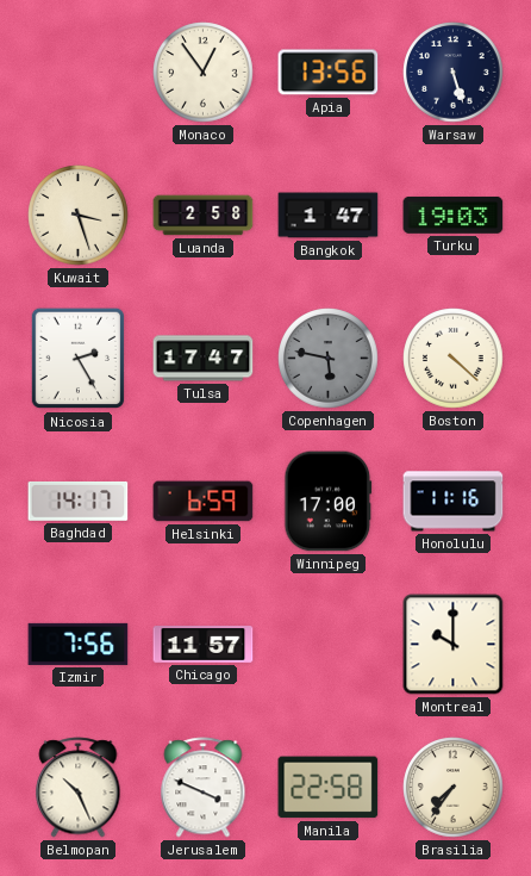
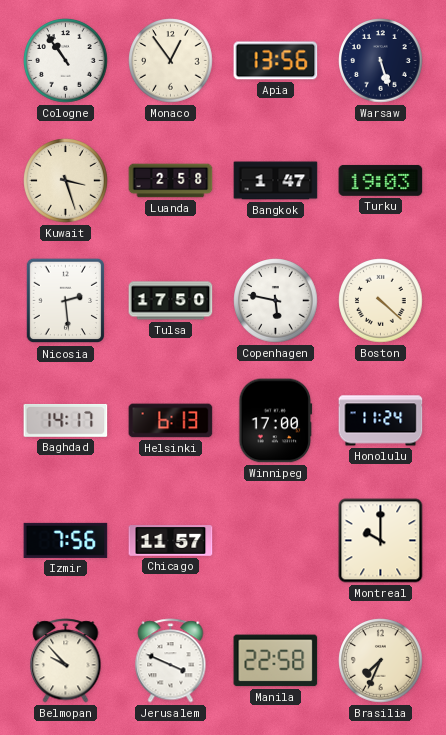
Cologne: none -> 10:54 (66, 61)
Nicosia: 2:25 -> 2:29 (66, 301)
Tulsa: 17:47 -> 17:50 (171, 301)
Copenhagen dial: grey -> white (276, 301)
Helsinki: 6:59 -> 6:13 (171, 421)
Honolulu: 11:16 -> 11:24 (381, 421)
Belmopan: 10:26 -> 9:53 (66, 661)
Brasilia: 7:36 -> 7:34 (381, 661)
